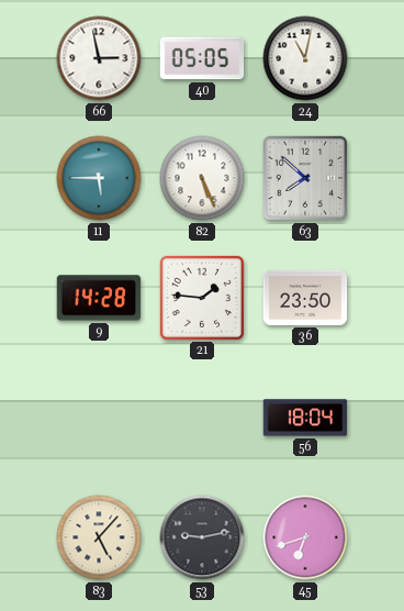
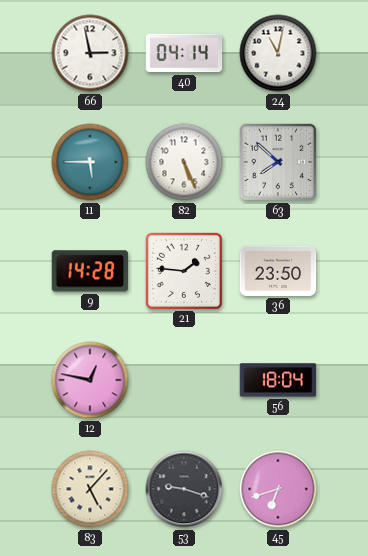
40: 05:05 -> 04:14 (184, 53)
12: none -> 12:47 (90, 380)
53: 9:13 -> 9:18 (184, 489)
